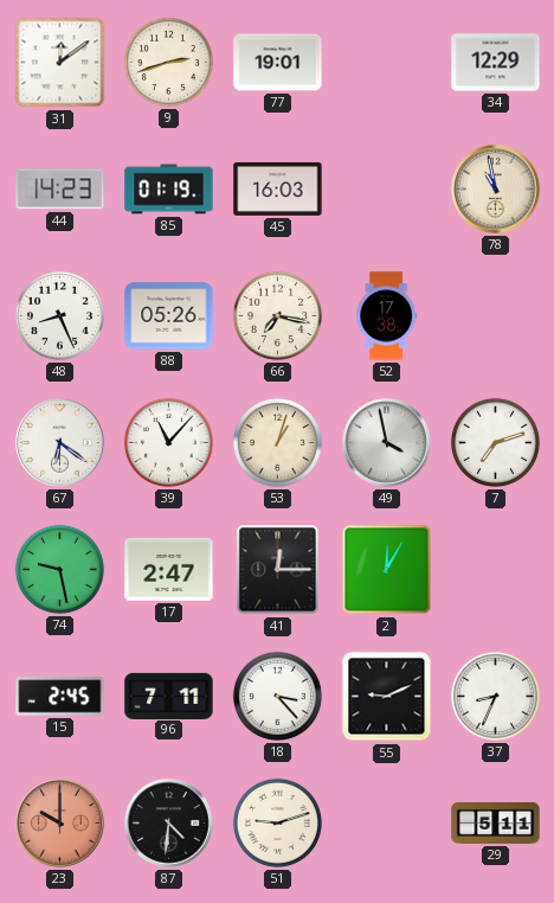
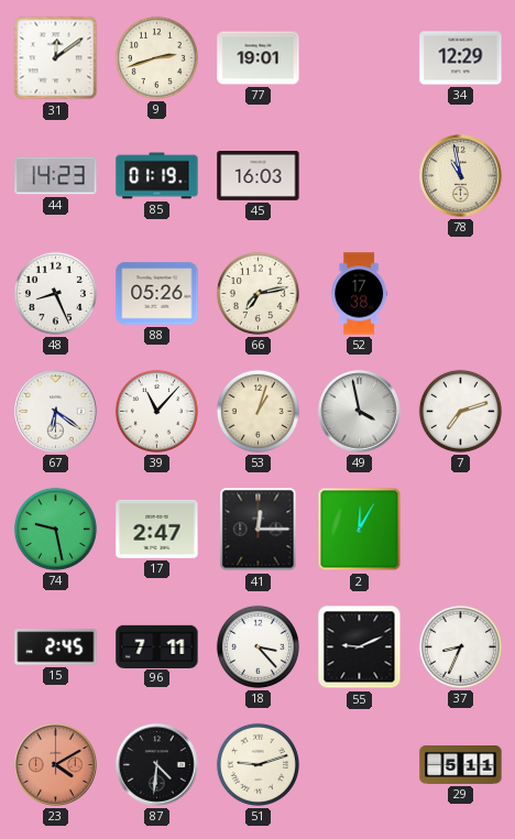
66: 7:17 -> 7:13 (257, 293)
23: 10:00 -> 4:10 (56, 765)
